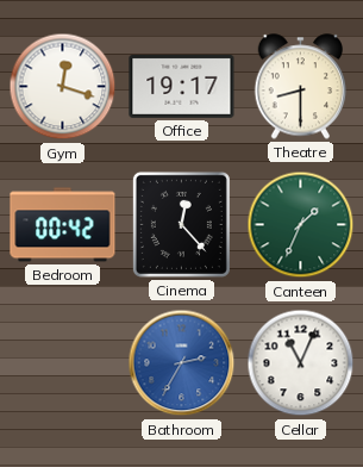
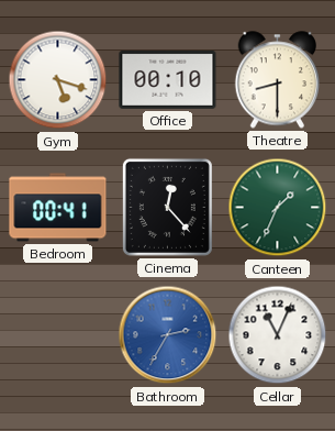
Gym: 12:18 -> 5:18 (58, 80)
Office: 19:17 -> 00:10 (168, 79)
Bedroom: 00:42 -> 00:41 (58, 208)
